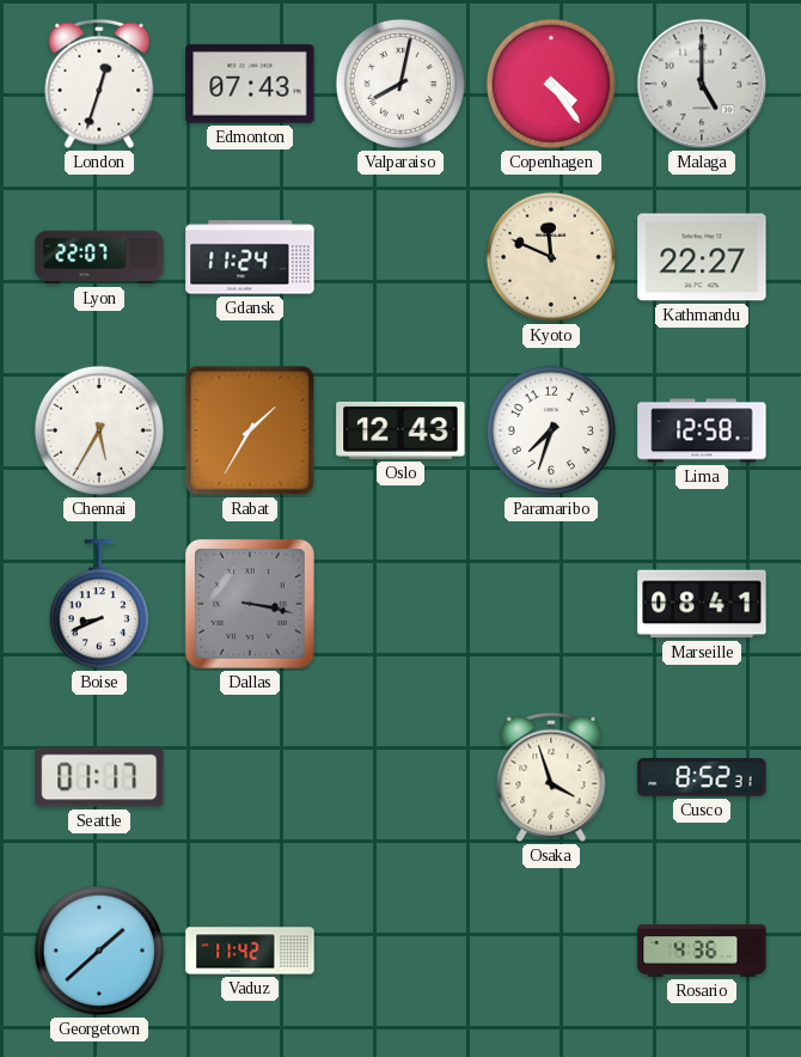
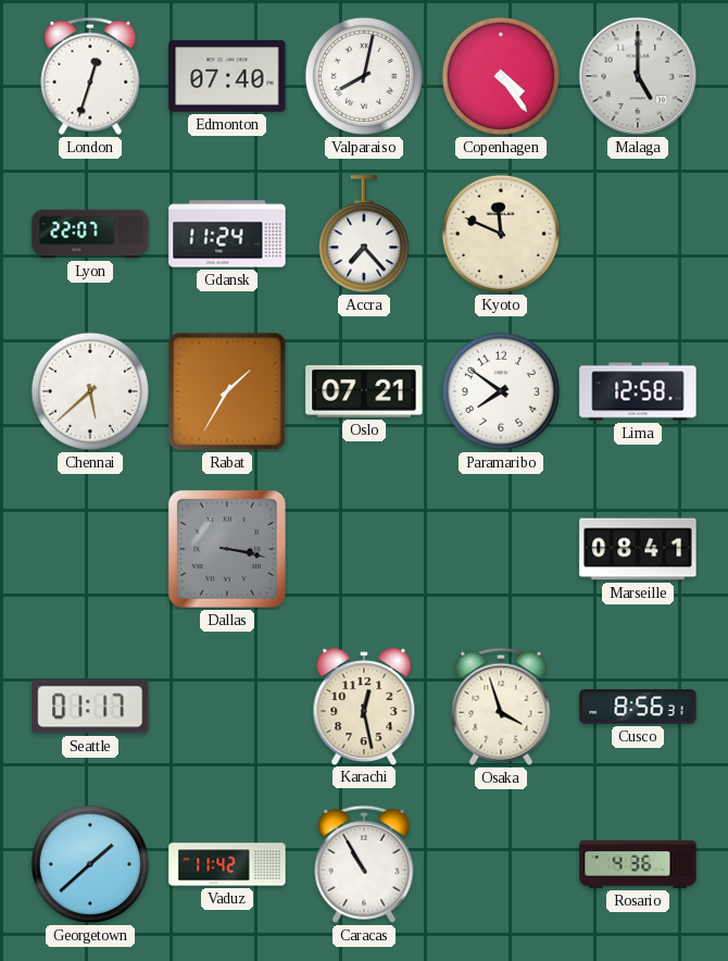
Edmonton: 07:43 -> 07:40 (227, 76)
Accra: none -> 7:23 (364, 235)
Kathmandu: 22:27 -> none (702, 257)
Chennai: 5:35 -> 5:38 (90, 391)
Oslo: 12:43 -> 07:21 (364, 391)
Paramaribo: 7:33 -> 7:51 (501, 391)
Boise: 8:41 -> none (99, 605)
Karachi: none -> 12:28 (364, 706)
Cusco: 8:52 -> 8:56 (638, 707)
Caracas: none -> 10:55 (364, 864)
